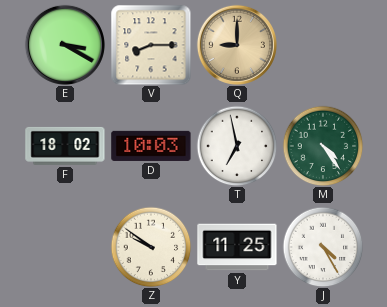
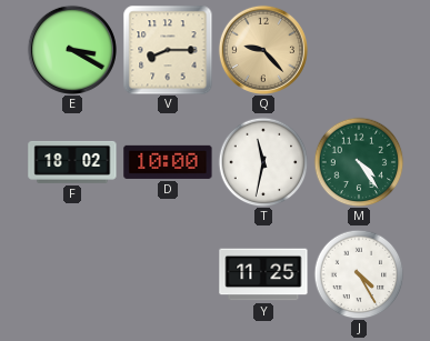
Q: 9:00 -> 9:23 (263, 50)
D: 10:03 -> 10:00 (168, 162)
T: 6:58 -> 11:32 (263, 162)
Z: 9:51 -> none (151, 247)
